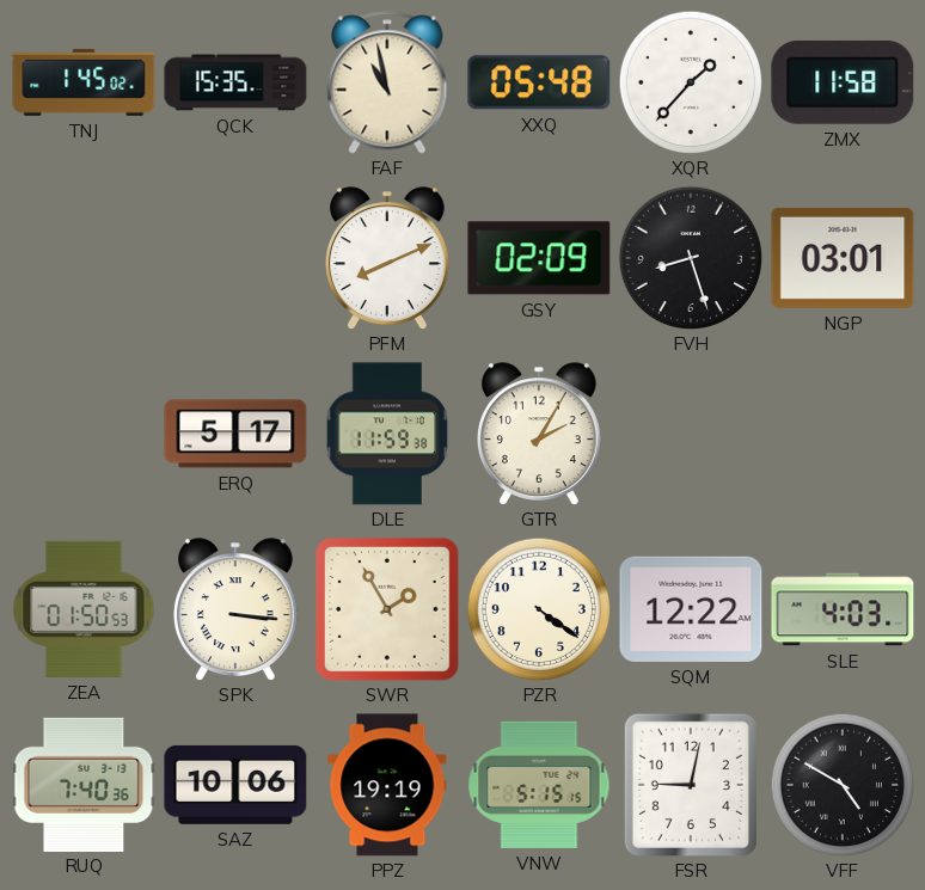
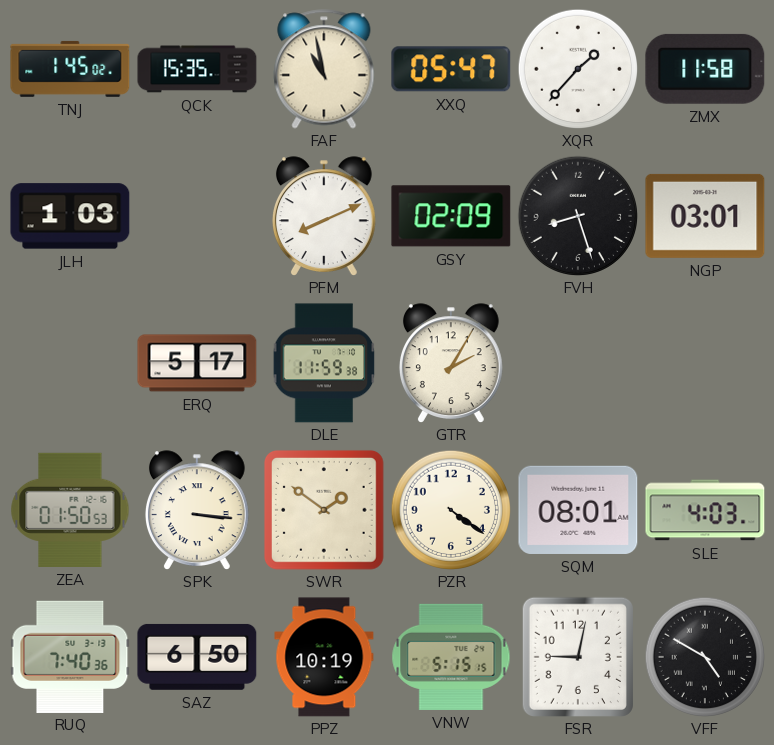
XXQ: 05:48 -> 05:47 (451, 69)
JLH: none -> 1:03 (70, 216)
SWR: 1:55 -> 1:51 (324, 510)
SQM: 12:22 -> 08:01 (578, 510)
SAZ: 10:06 -> 6:50 (197, 657)
PPZ: 19:19 -> 10:19 (324, 657)
